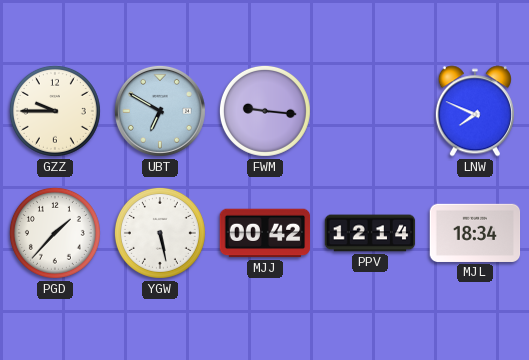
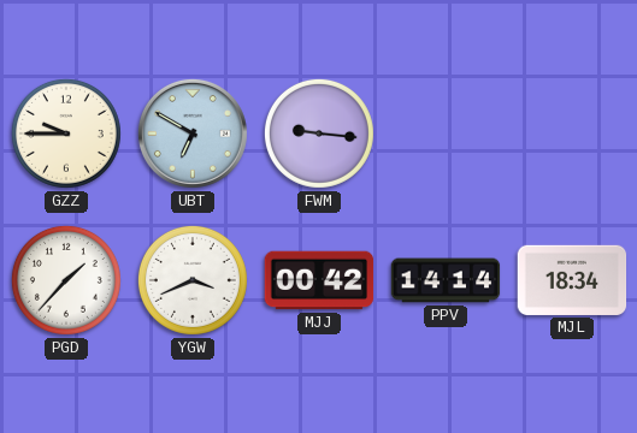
LNW: 7:49 -> none (475, 111)
YGW: 5:28 -> 3:41 (193, 280)
PPV: 12:14 -> 14:14 (446, 280)
